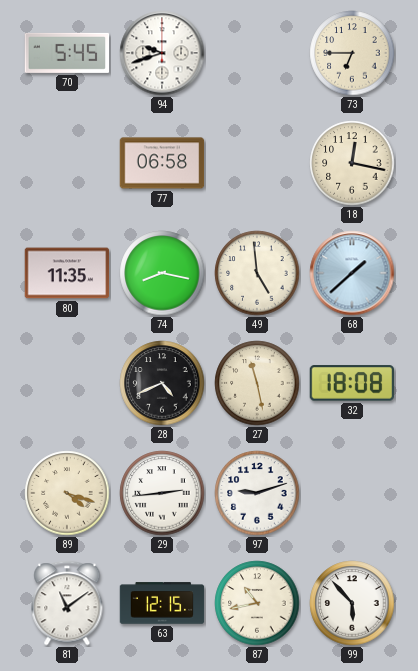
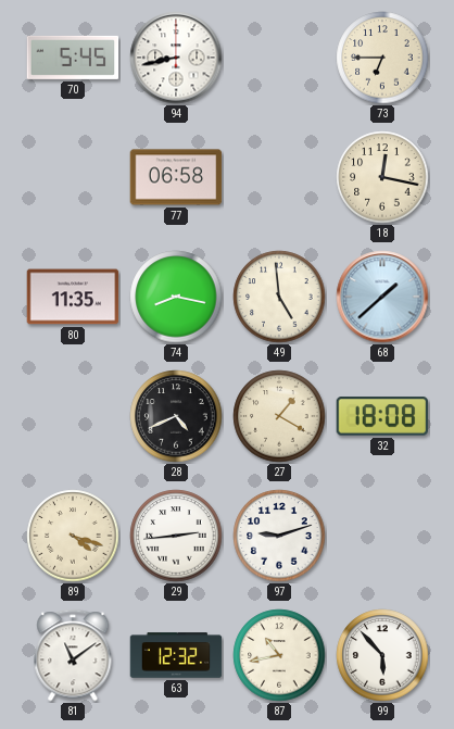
94: 9:42 -> 8:43 (176, 58)
27: 11:28 -> 1:20 (279, 416)
63: 12:15 -> 12:32 (176, 655)
